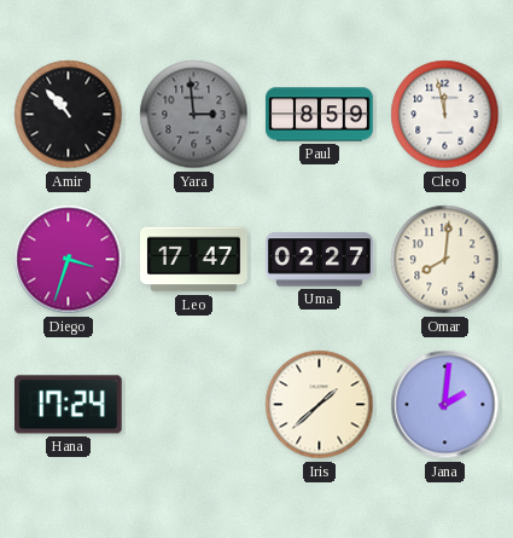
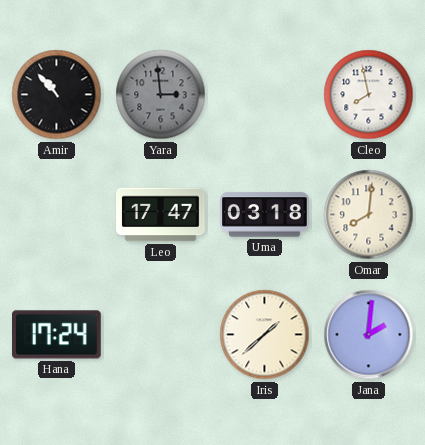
Paul: 8:59 -> none (320, 115)
Cleo: 11:58 -> 7:58 (369, 95)
Diego: 3:33 -> none (69, 260)
Uma: 02:27 -> 03:18 (265, 215)
